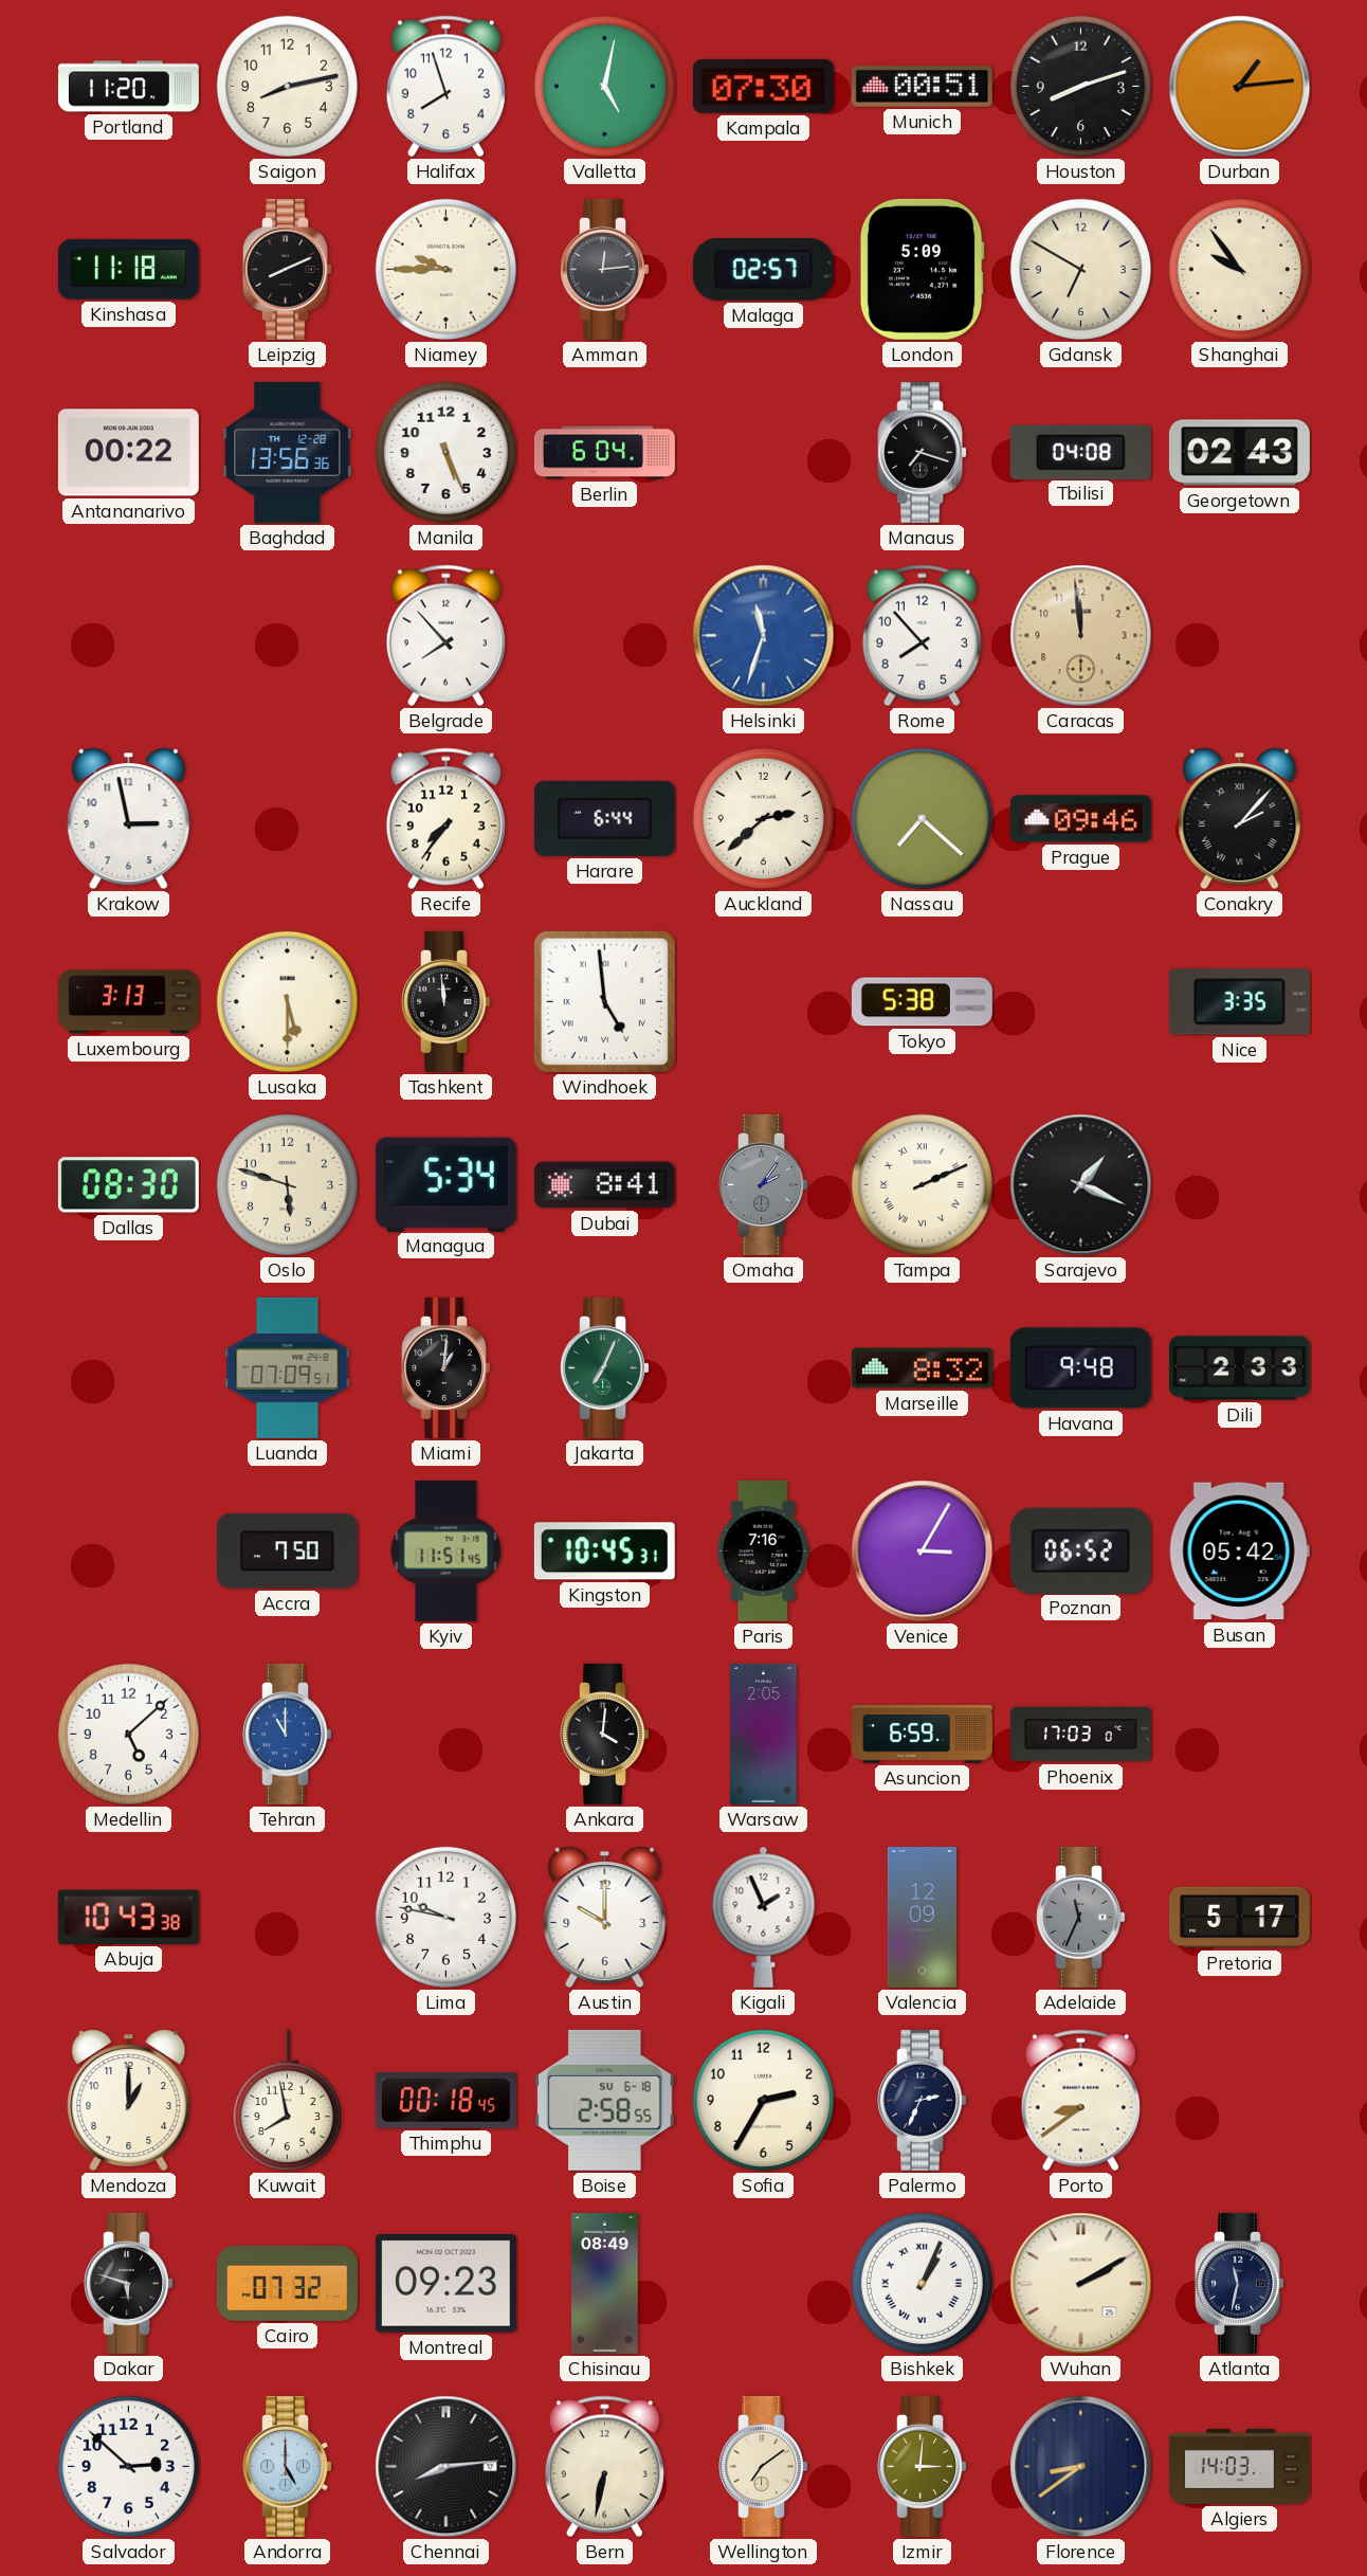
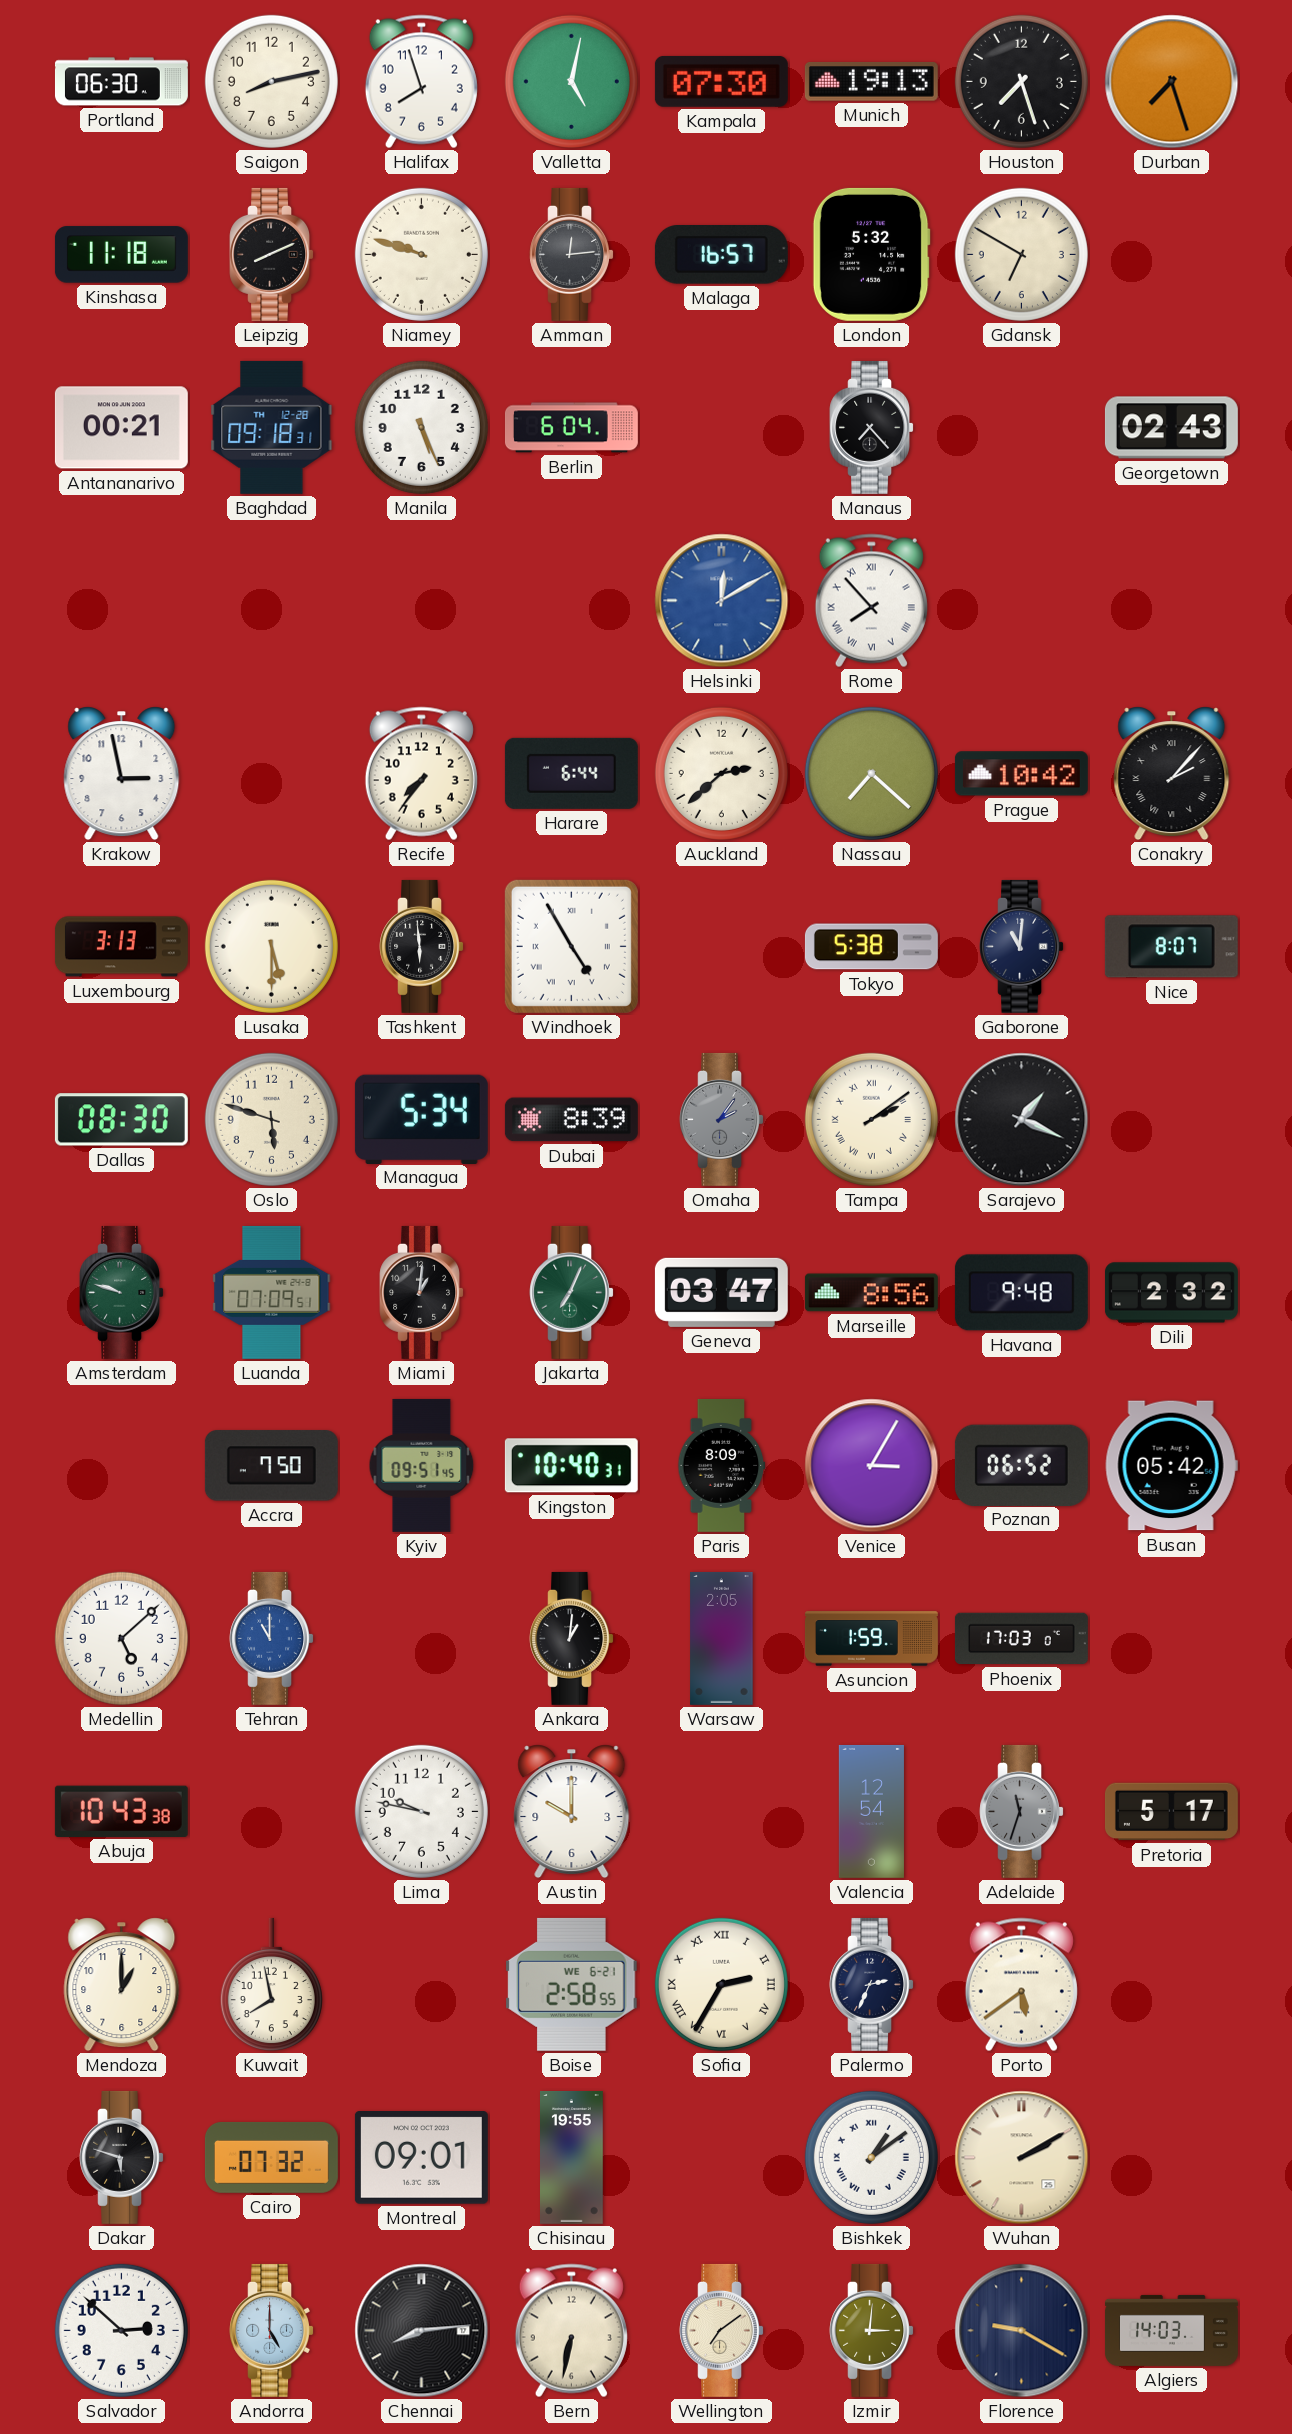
Portland: 11:20 -> 06:30 (121, 82)
Munich: 00:51 -> 19:13 (871, 82)
Houston: 8:12 -> 7:27 (1021, 81)
Durban: 1:14 -> 7:27 (1172, 82)
Niamey: 9:45 -> 9:48 (421, 254)
Malaga: 02:57 -> 16:57 (721, 255)
London: 5:09 -> 5:32 (871, 254)
Shanghai: 9:54 -> none (1239, 269)
Antananarivo: 00:22 -> 00:21 (121, 428)
Baghdad: 13:56 -> 09:18 (272, 427)
Manaus: 7:18 -> 7:23 (871, 427)
Tbilisi: 04:08 -> none (1080, 452)
Belgrade: 7:53 -> none (445, 636)
Helsinki: 11:33 -> 12:10 (722, 601)
Rome numerals: Arabic -> Roman (871, 601)
Caracas: 11:59 -> none (1081, 636)
Prague: 09:46 -> 10:42 (1021, 774)
Tashkent: 11:59 -> 5:59 (421, 946)
Windhoek: 4:59 -> 4:55 (571, 946)
Gaborone: none -> 11:01 (1021, 946)
Nice: 3:35 -> 8:07 (1171, 947)
Dubai: 8:41 -> 8:39 (571, 1120)
Tampa: 2:11 -> 2:09 (871, 1119)
Amsterdam: none -> 9:48 (121, 1292)
Geneva: none -> 03:47 (721, 1292)
Marseille: 8:32 -> 8:56 (871, 1293)
Dili: 2:33 -> 2:32 (1171, 1293)
Kyiv: 11:51 -> 09:51 (422, 1465)
Kingston: 10:45 -> 10:40 (571, 1466)
Paris: 7:16 -> 8:09 (722, 1465)
Ankara: 4:01 -> 1:01 (571, 1638)
Asuncion: 6:59 -> 1:59 (871, 1639)
Kigali: 1:56 -> none (764, 1917)
Valencia: 12:09 -> 12:54 (871, 1811)
Adelaide: 11:34 -> 11:33 (1021, 1811)
Thimphu: 00:18 -> none (445, 2101)
Boise date: SU 6-18 -> WE 6-21 (572, 1984)
Sofia numerals: Arabic -> Roman (721, 1984)
Porto: 8:39 -> 5:39 (1021, 1985)
Montreal: 09:23 -> 09:01 (421, 2158)
Chisinau: 08:49 -> 19:55 (572, 2157)
Bishkek: 1:04 -> 1:09 (871, 2157)
Atlanta: 11:32 -> none (1239, 2283)
Florence: 8:39 -> 9:20 (1022, 2331)
